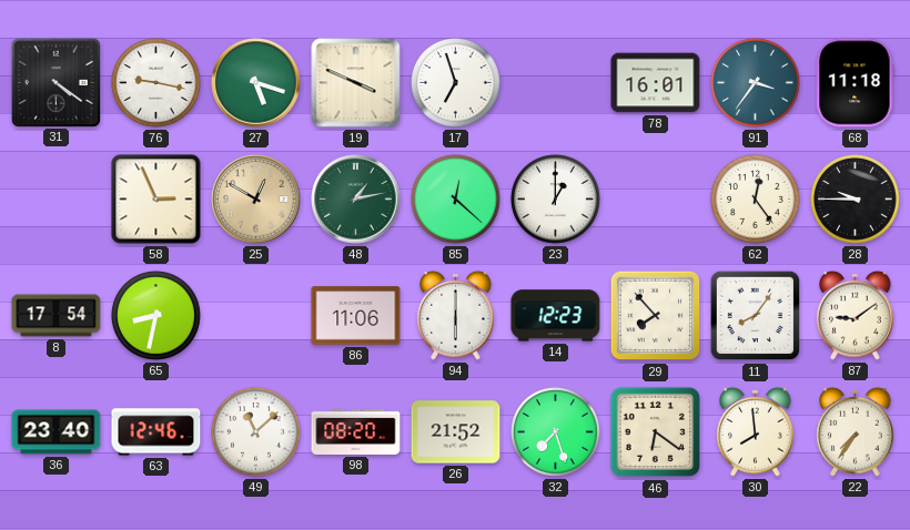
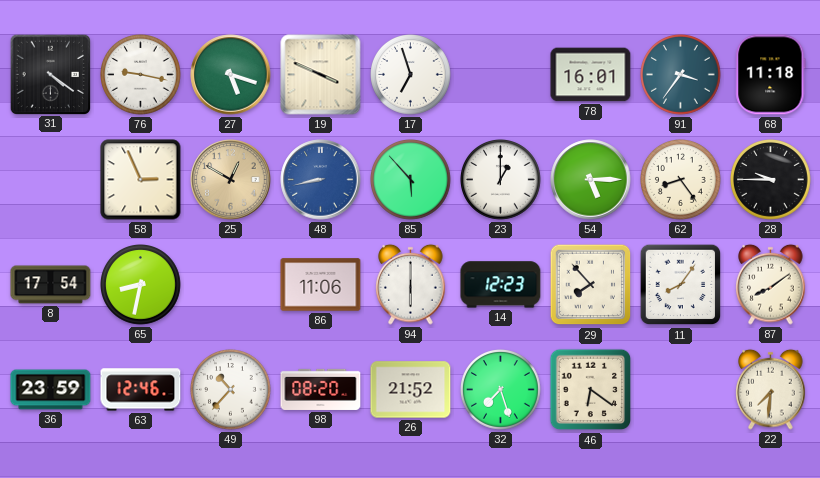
48: 1:13 -> 8:43 (321, 180)
48 dial: green -> blue (321, 180)
85: 12:22 -> 5:53 (411, 180)
54: none -> 5:15 (591, 180)
62: 12:24 -> 8:24 (681, 180)
87: 9:09 -> 8:09 (771, 284)
36: 23:40 -> 23:59 (51, 390)
49: 11:08 -> 10:37 (231, 390)
30: 7:59 -> none (756, 431)
22: 7:36 -> 7:31 (771, 389)
